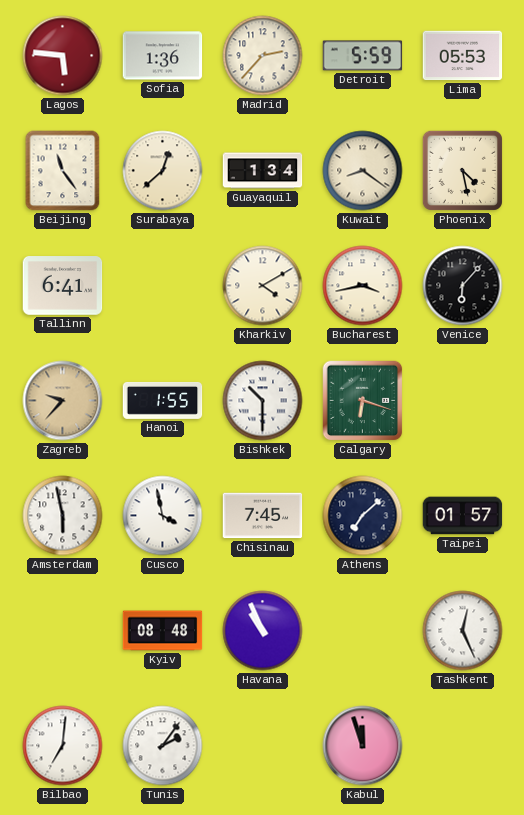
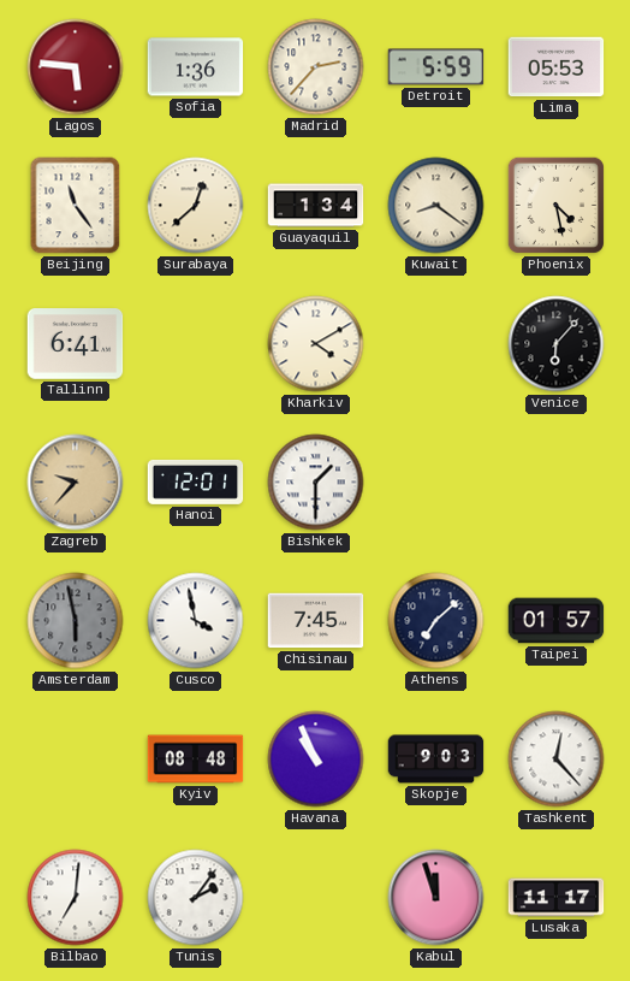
Bucharest: 3:43 -> none (363, 286)
Hanoi: 1:55 -> 12:01 (196, 481)
Bishkek: 10:30 -> 1:30 (316, 483)
Calgary: 6:18 -> none (363, 401)
Amsterdam dial: white -> grey (76, 621)
Skopje: none -> 9:03 (436, 760)
Tashkent: 12:26 -> 12:23 (557, 760)
Lusaka: none -> 11:17 (557, 898)
